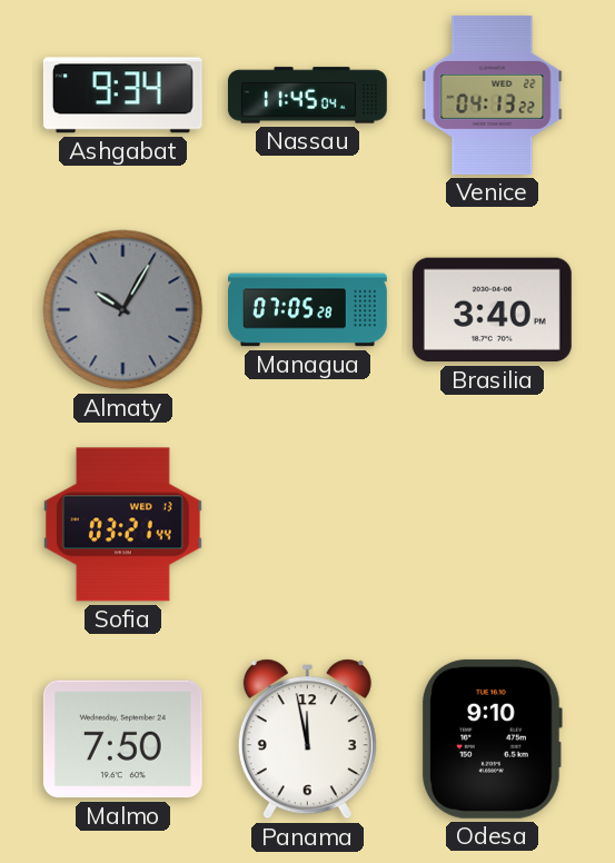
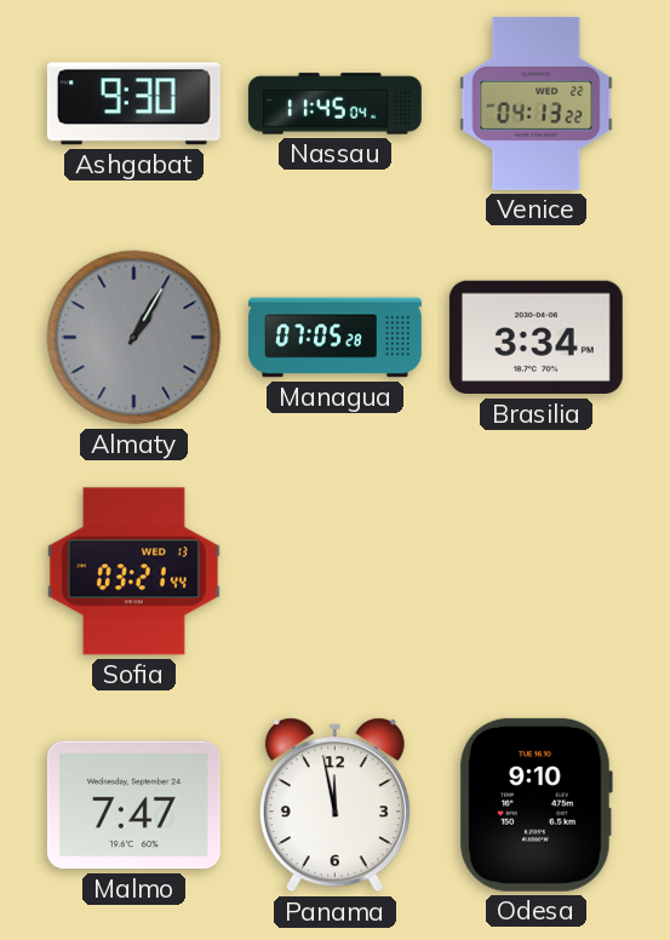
Ashgabat: 9:34 -> 9:30 (133, 104)
Almaty: 10:05 -> 1:05 (134, 338)
Brasilia: 3:40 -> 3:34 (536, 338)
Malmo: 7:50 -> 7:47 (133, 806)
